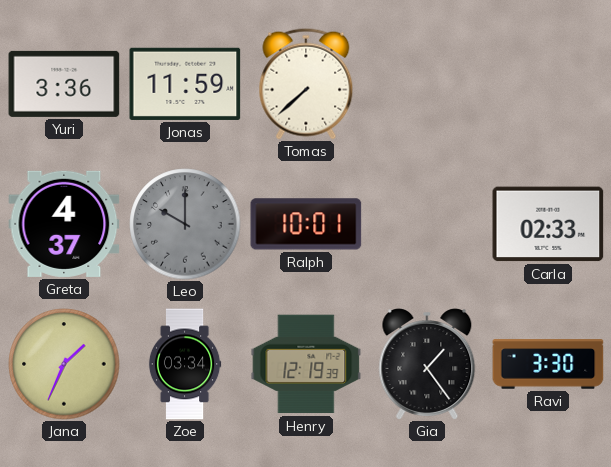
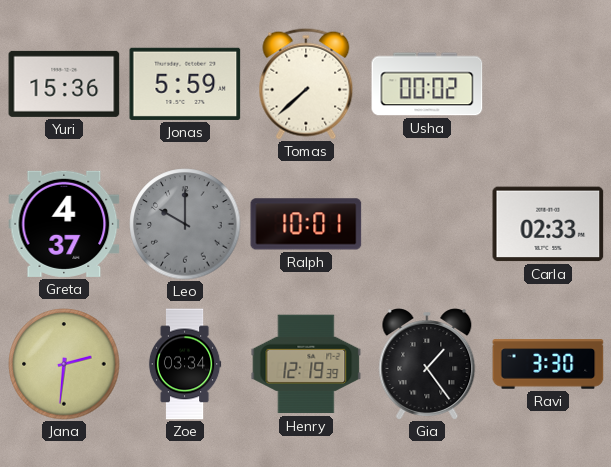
Yuri: 3:36 -> 15:36 (64, 84)
Jonas: 11:59 -> 5:59 (185, 84)
Usha: none -> 00:02 (427, 84)
Jana: 1:34 -> 2:31 (64, 364)
